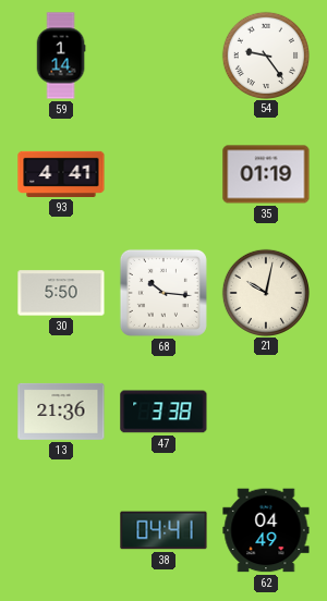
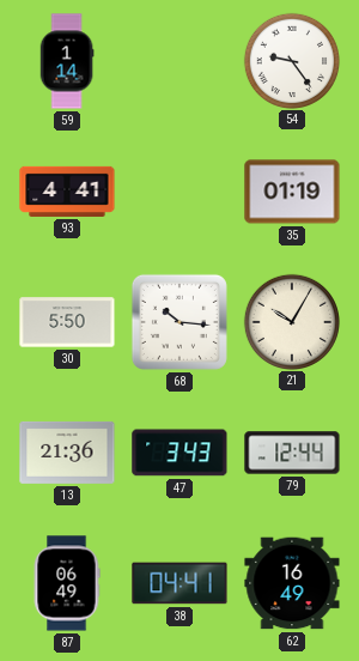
21: 10:02 -> 10:05 (291, 321)
47: 3:38 -> 3:43 (180, 453)
79: none -> 12:44 (292, 453)
87: none -> 06:49 (67, 583)
62: 04:49 -> 16:49 (292, 583)
